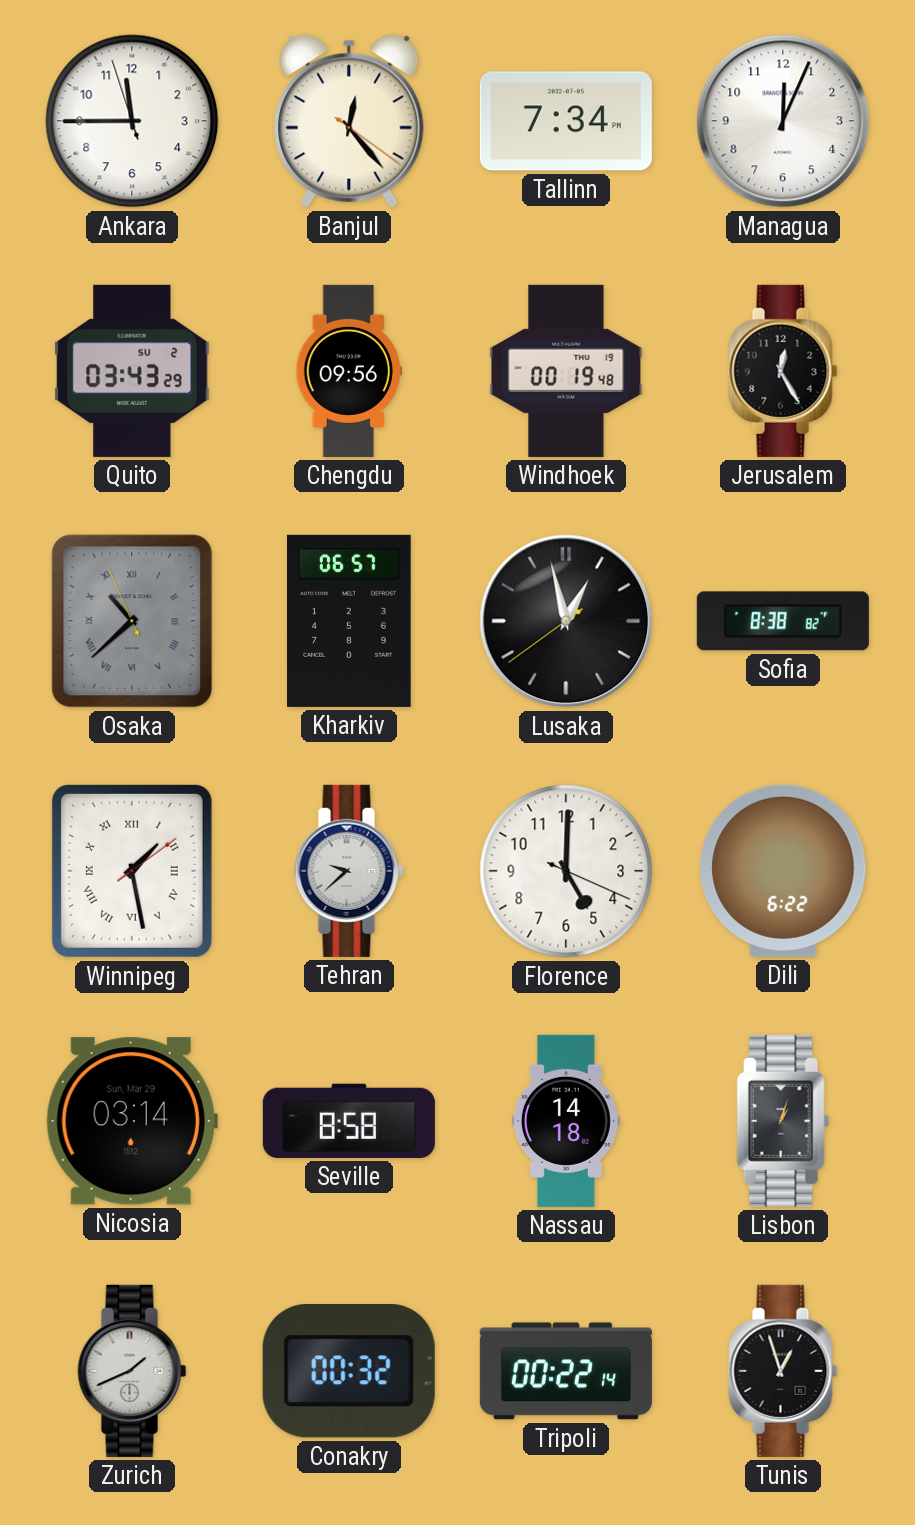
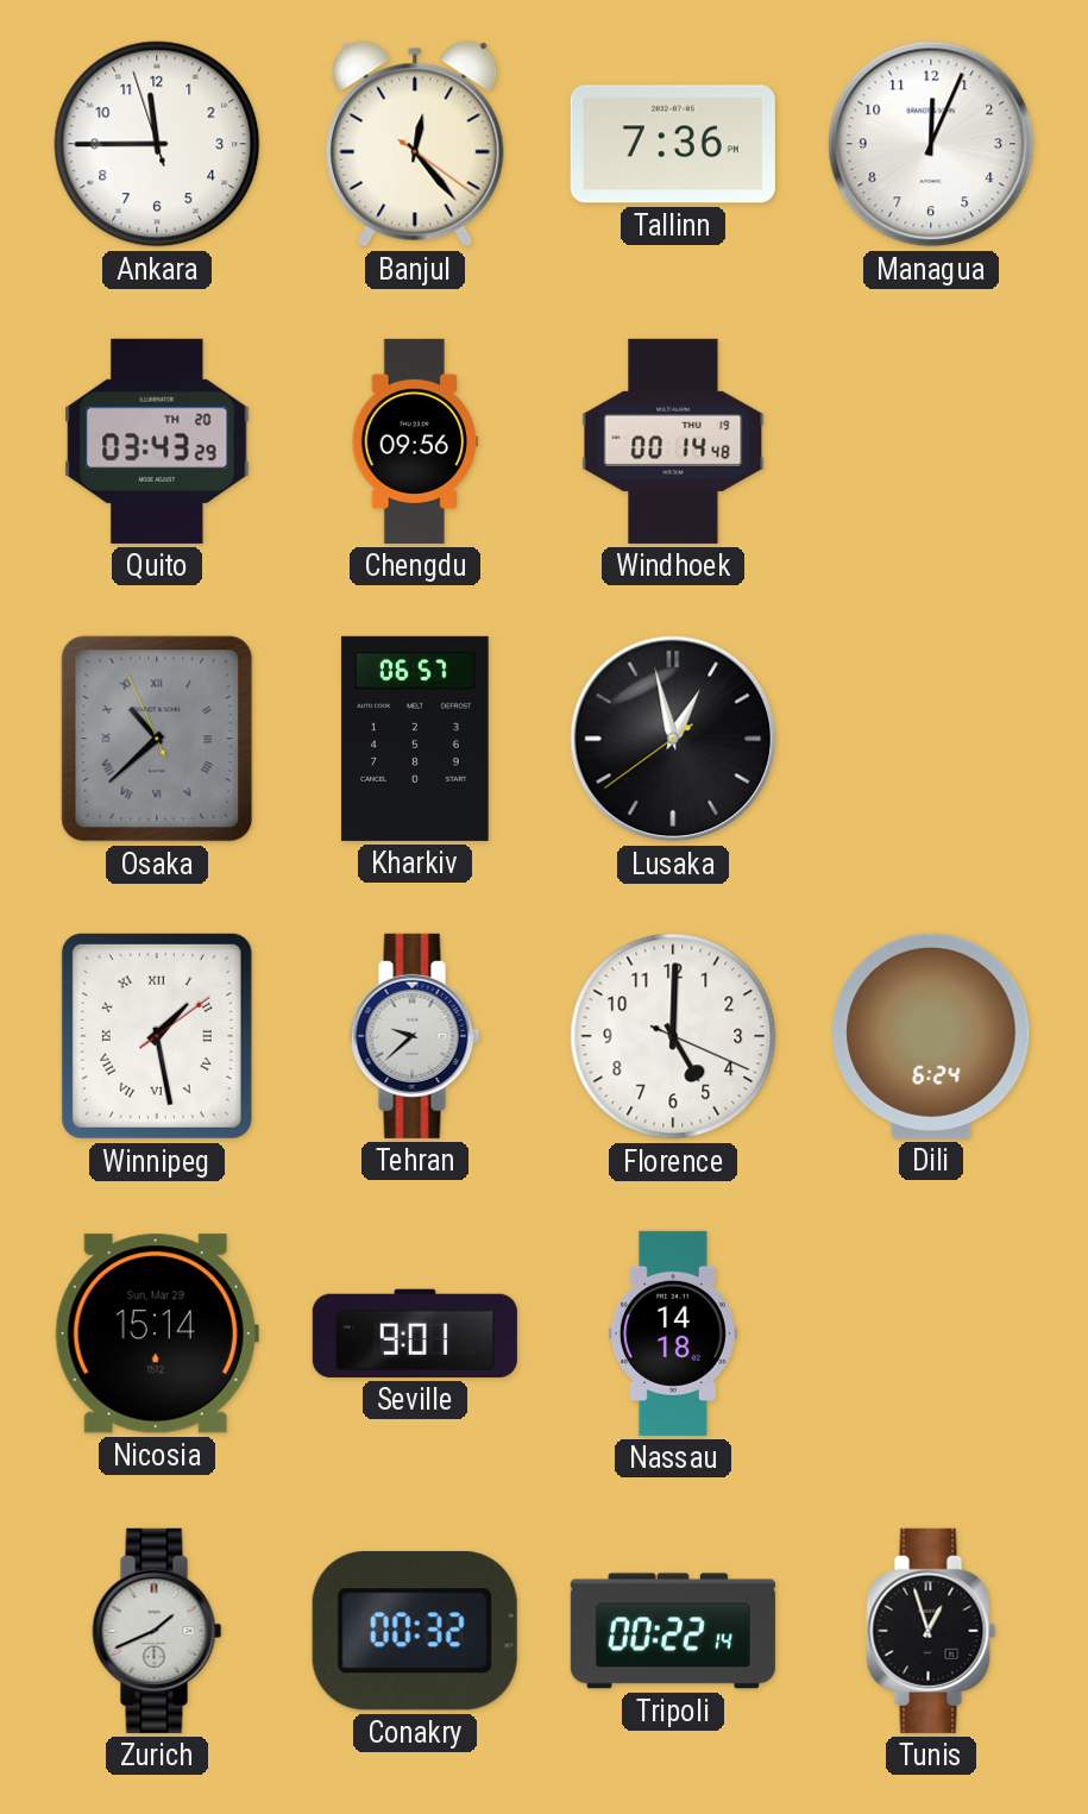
Tallinn: 7:34 -> 7:36 (673, 144)
Quito date: SU 2 -> TH 20 (157, 441)
Windhoek: 00:19 -> 00:14 (673, 441)
Jerusalem: 12:25 -> none (783, 371)
Sofia: 8:38 -> none (783, 621)
Dili: 6:22 -> 6:24 (931, 1036)
Nicosia: 03:14 -> 15:14 (157, 1333)
Seville: 8:58 -> 9:01 (415, 1333)
Lisbon: 1:03 -> none (783, 1121)
